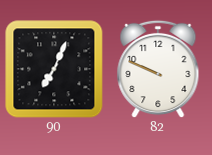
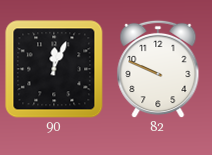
90: 7:04 -> 12:04 (54, 69)
